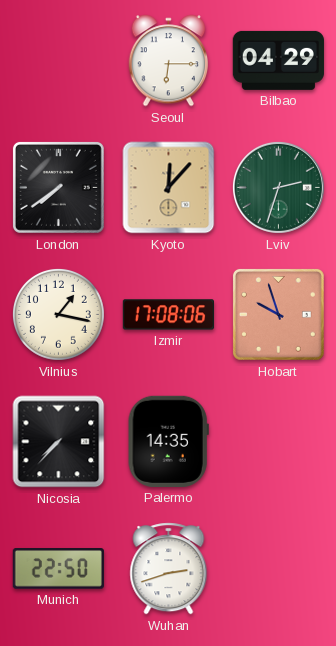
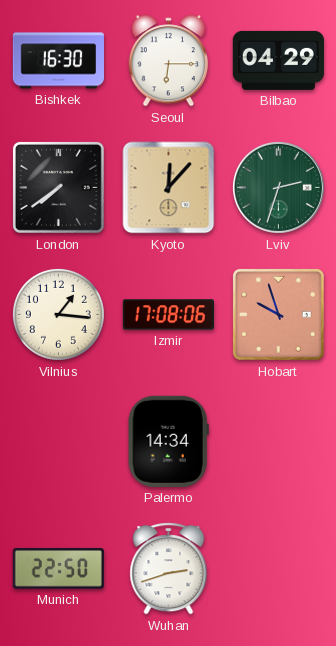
Bishkek: none -> 16:30 (58, 61)
Vilnius: 1:17 -> 1:16 (58, 314)
Nicosia: 7:37 -> none (59, 442)
Palermo: 14:35 -> 14:34 (168, 441)
